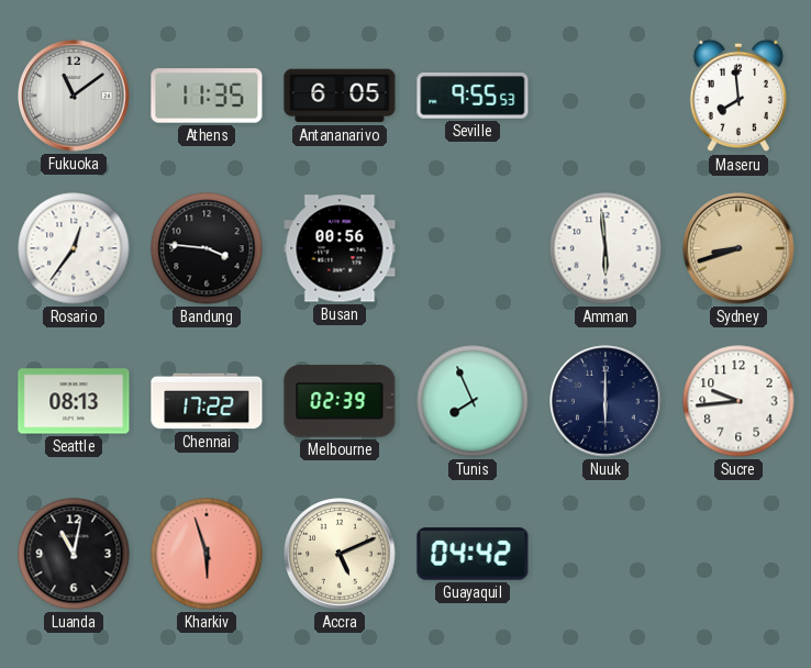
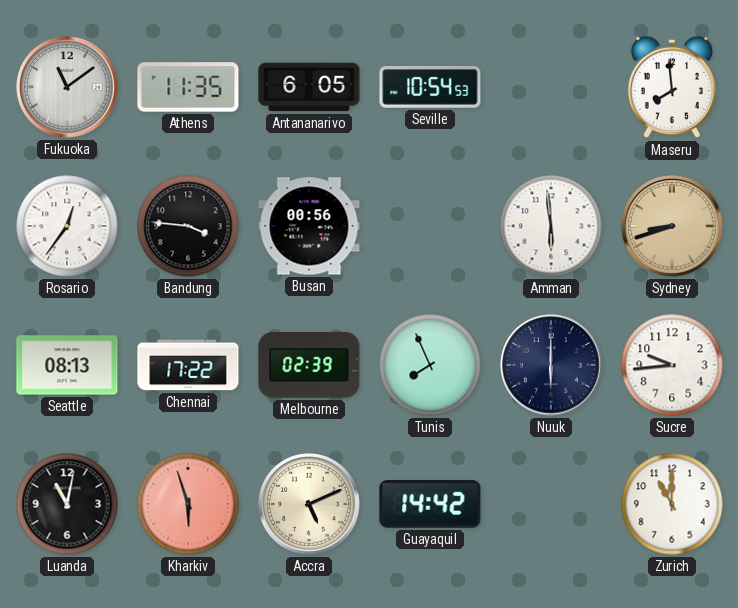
Seville: 9:55 -> 10:54 (430, 87)
Guayaquil: 04:42 -> 14:42 (430, 504)
Zurich: none -> 11:00 (672, 504)
